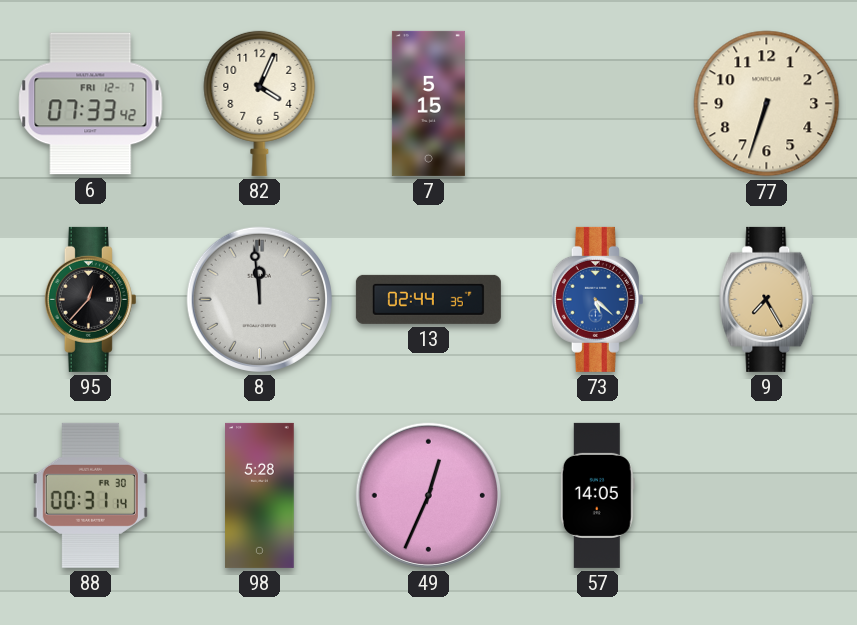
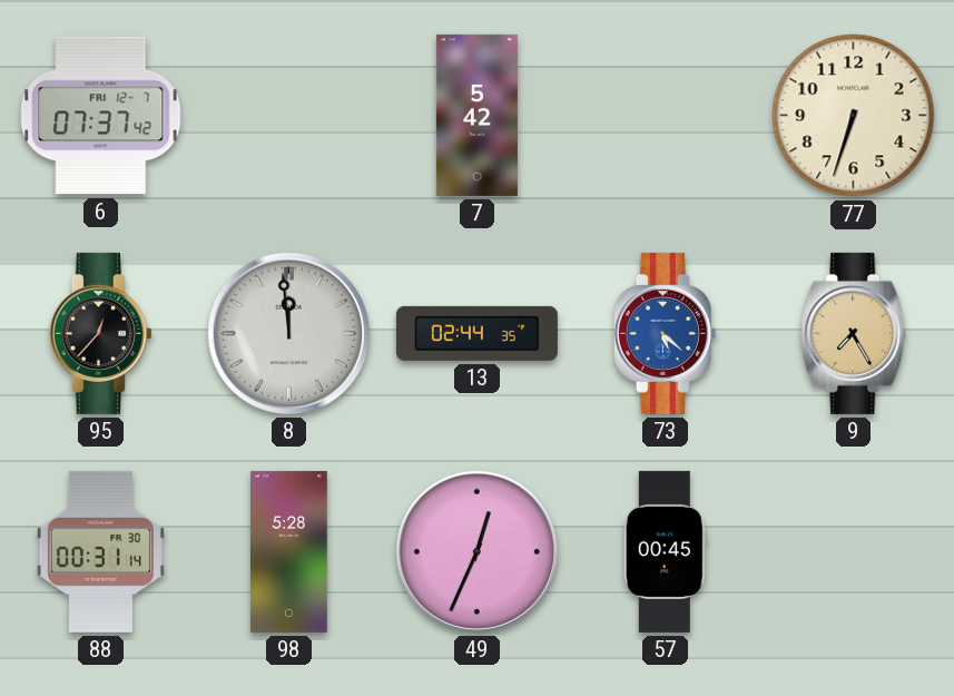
6: 07:33 -> 07:37 (101, 116)
82: 4:04 -> none (260, 103)
7: 5:15 -> 5:42 (476, 115)
57: 14:05 -> 00:45 (665, 551)
